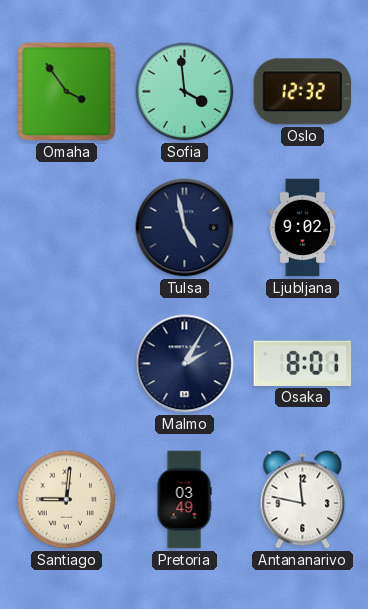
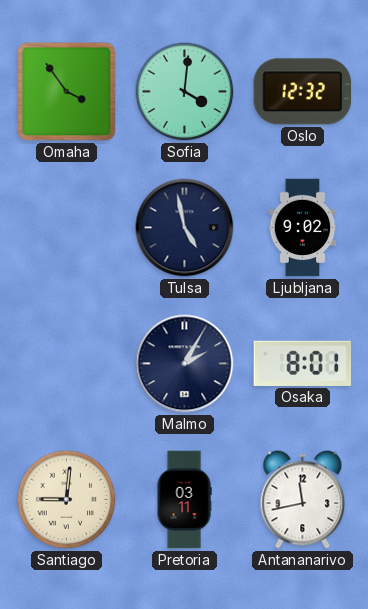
Sofia: 3:59 -> 4:01 (185, 92)
Pretoria: 03:49 -> 03:11 (184, 500)
Antananarivo: 11:47 -> 11:43 (303, 500)
